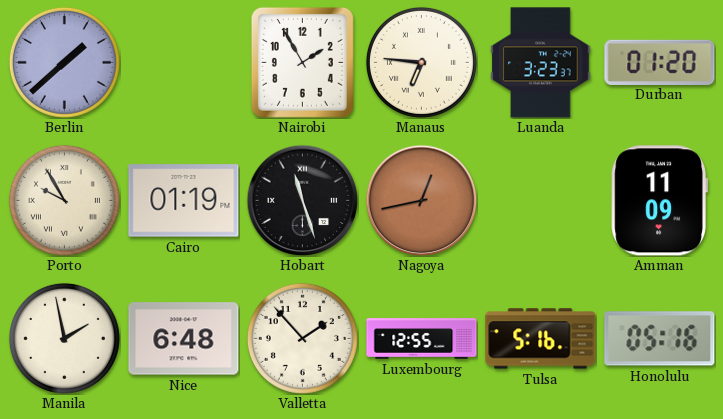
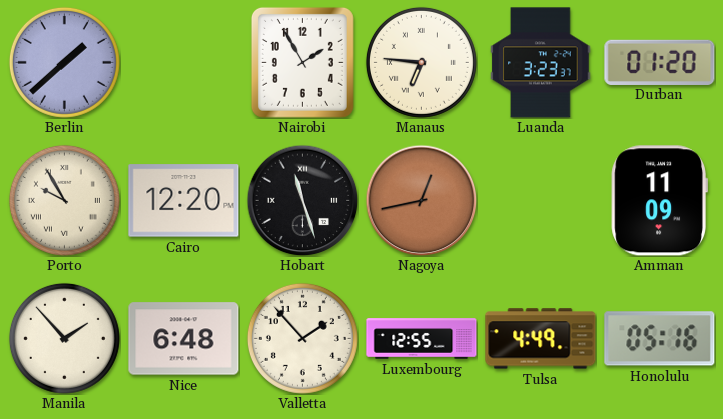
Cairo: 01:19 -> 12:20 (184, 201)
Manila: 1:58 -> 1:53 (64, 338)
Tulsa: 5:16 -> 4:49 (541, 339)
